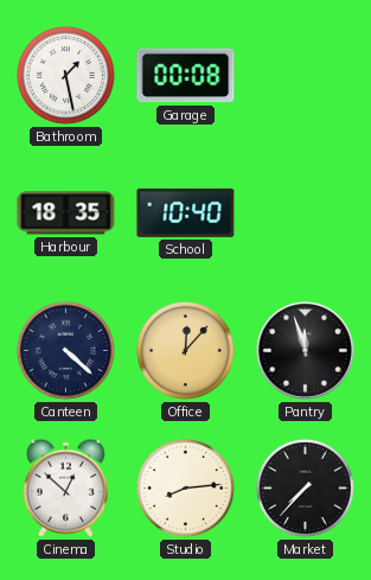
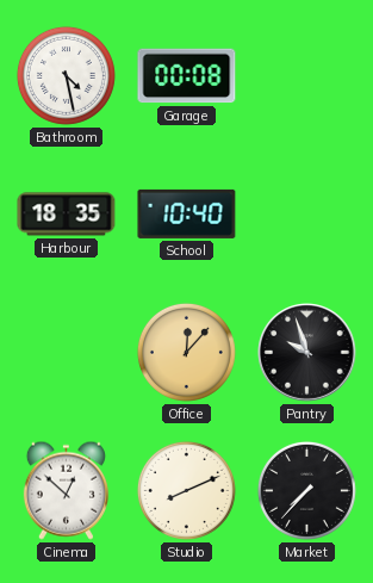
Bathroom: 1:28 -> 4:28 (66, 75)
Canteen: 4:22 -> none (65, 350)
Pantry: 11:57 -> 9:57 (307, 353)
Studio: 8:14 -> 8:11 (186, 490)
